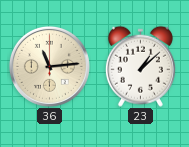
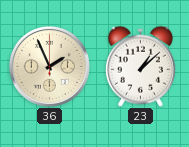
36: 11:14 -> 1:56 (49, 66)
